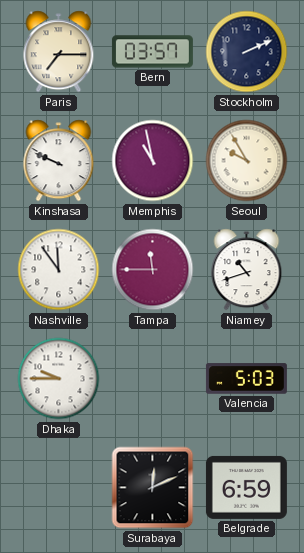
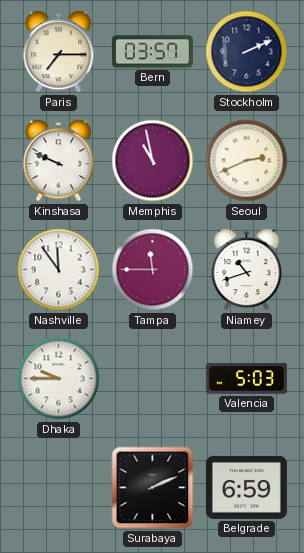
Seoul: 9:55 -> 2:41 (247, 161)
Surabaya: 12:11 -> 2:11 (153, 488)
